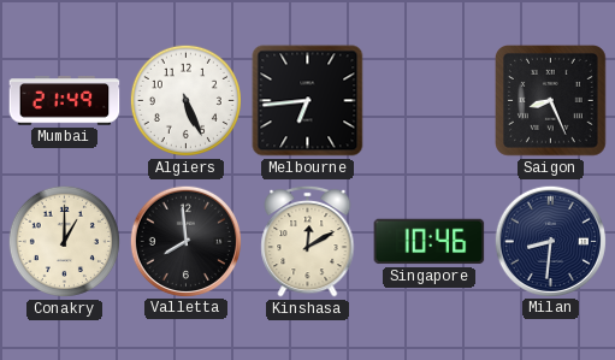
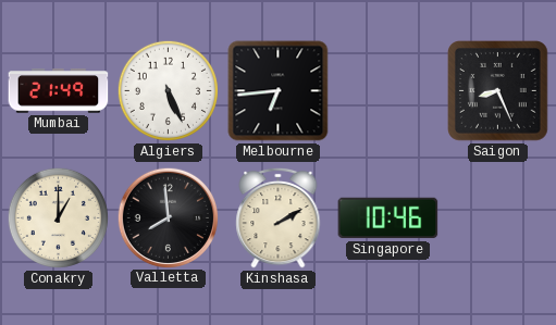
Kinshasa: 12:10 -> 2:10 (279, 217)
Milan: 8:31 -> none (550, 241)
